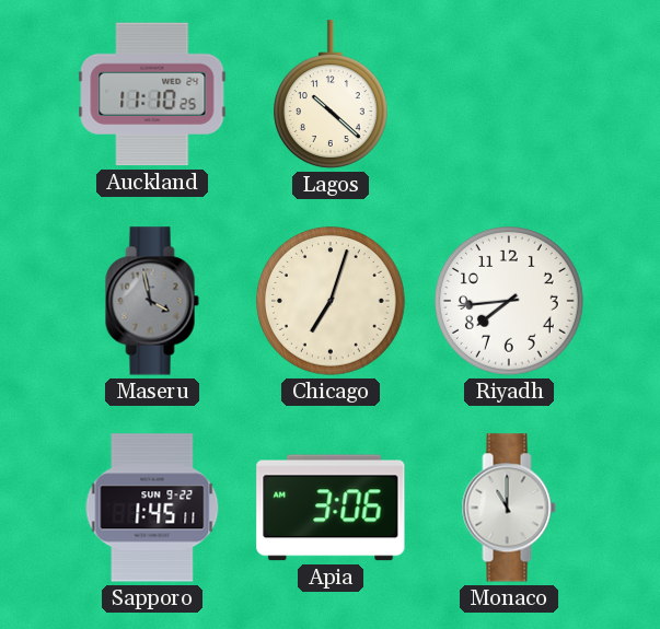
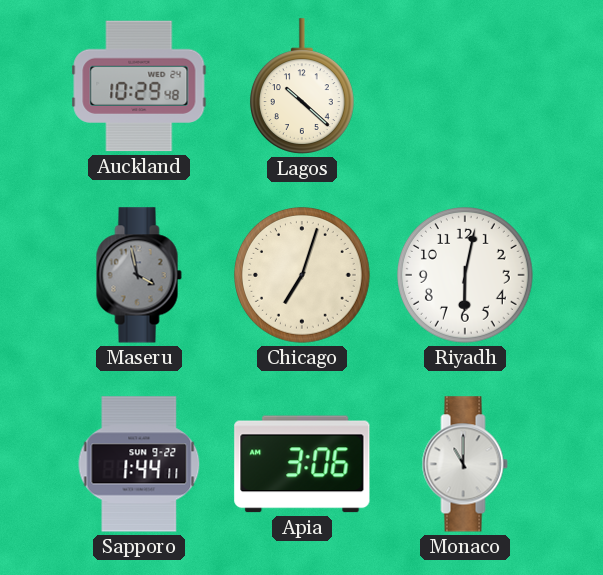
Auckland: 11:10 -> 10:29 (139, 86)
Riyadh: 7:44 -> 6:02 (466, 276)
Sapporo: 1:45 -> 1:44 (139, 464)
